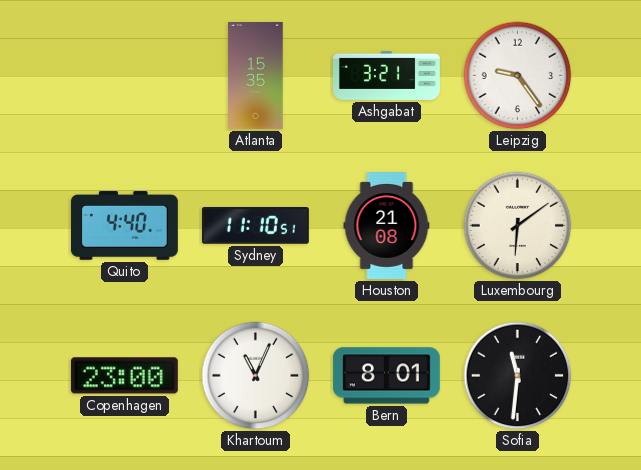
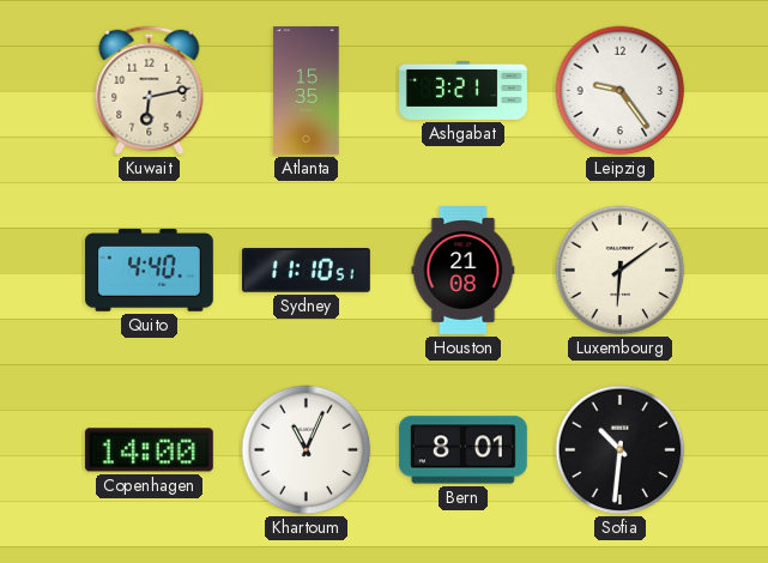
Kuwait: none -> 6:13 (150, 91)
Copenhagen: 23:00 -> 14:00 (149, 450)
Sofia: 11:31 -> 10:31 (621, 450)
